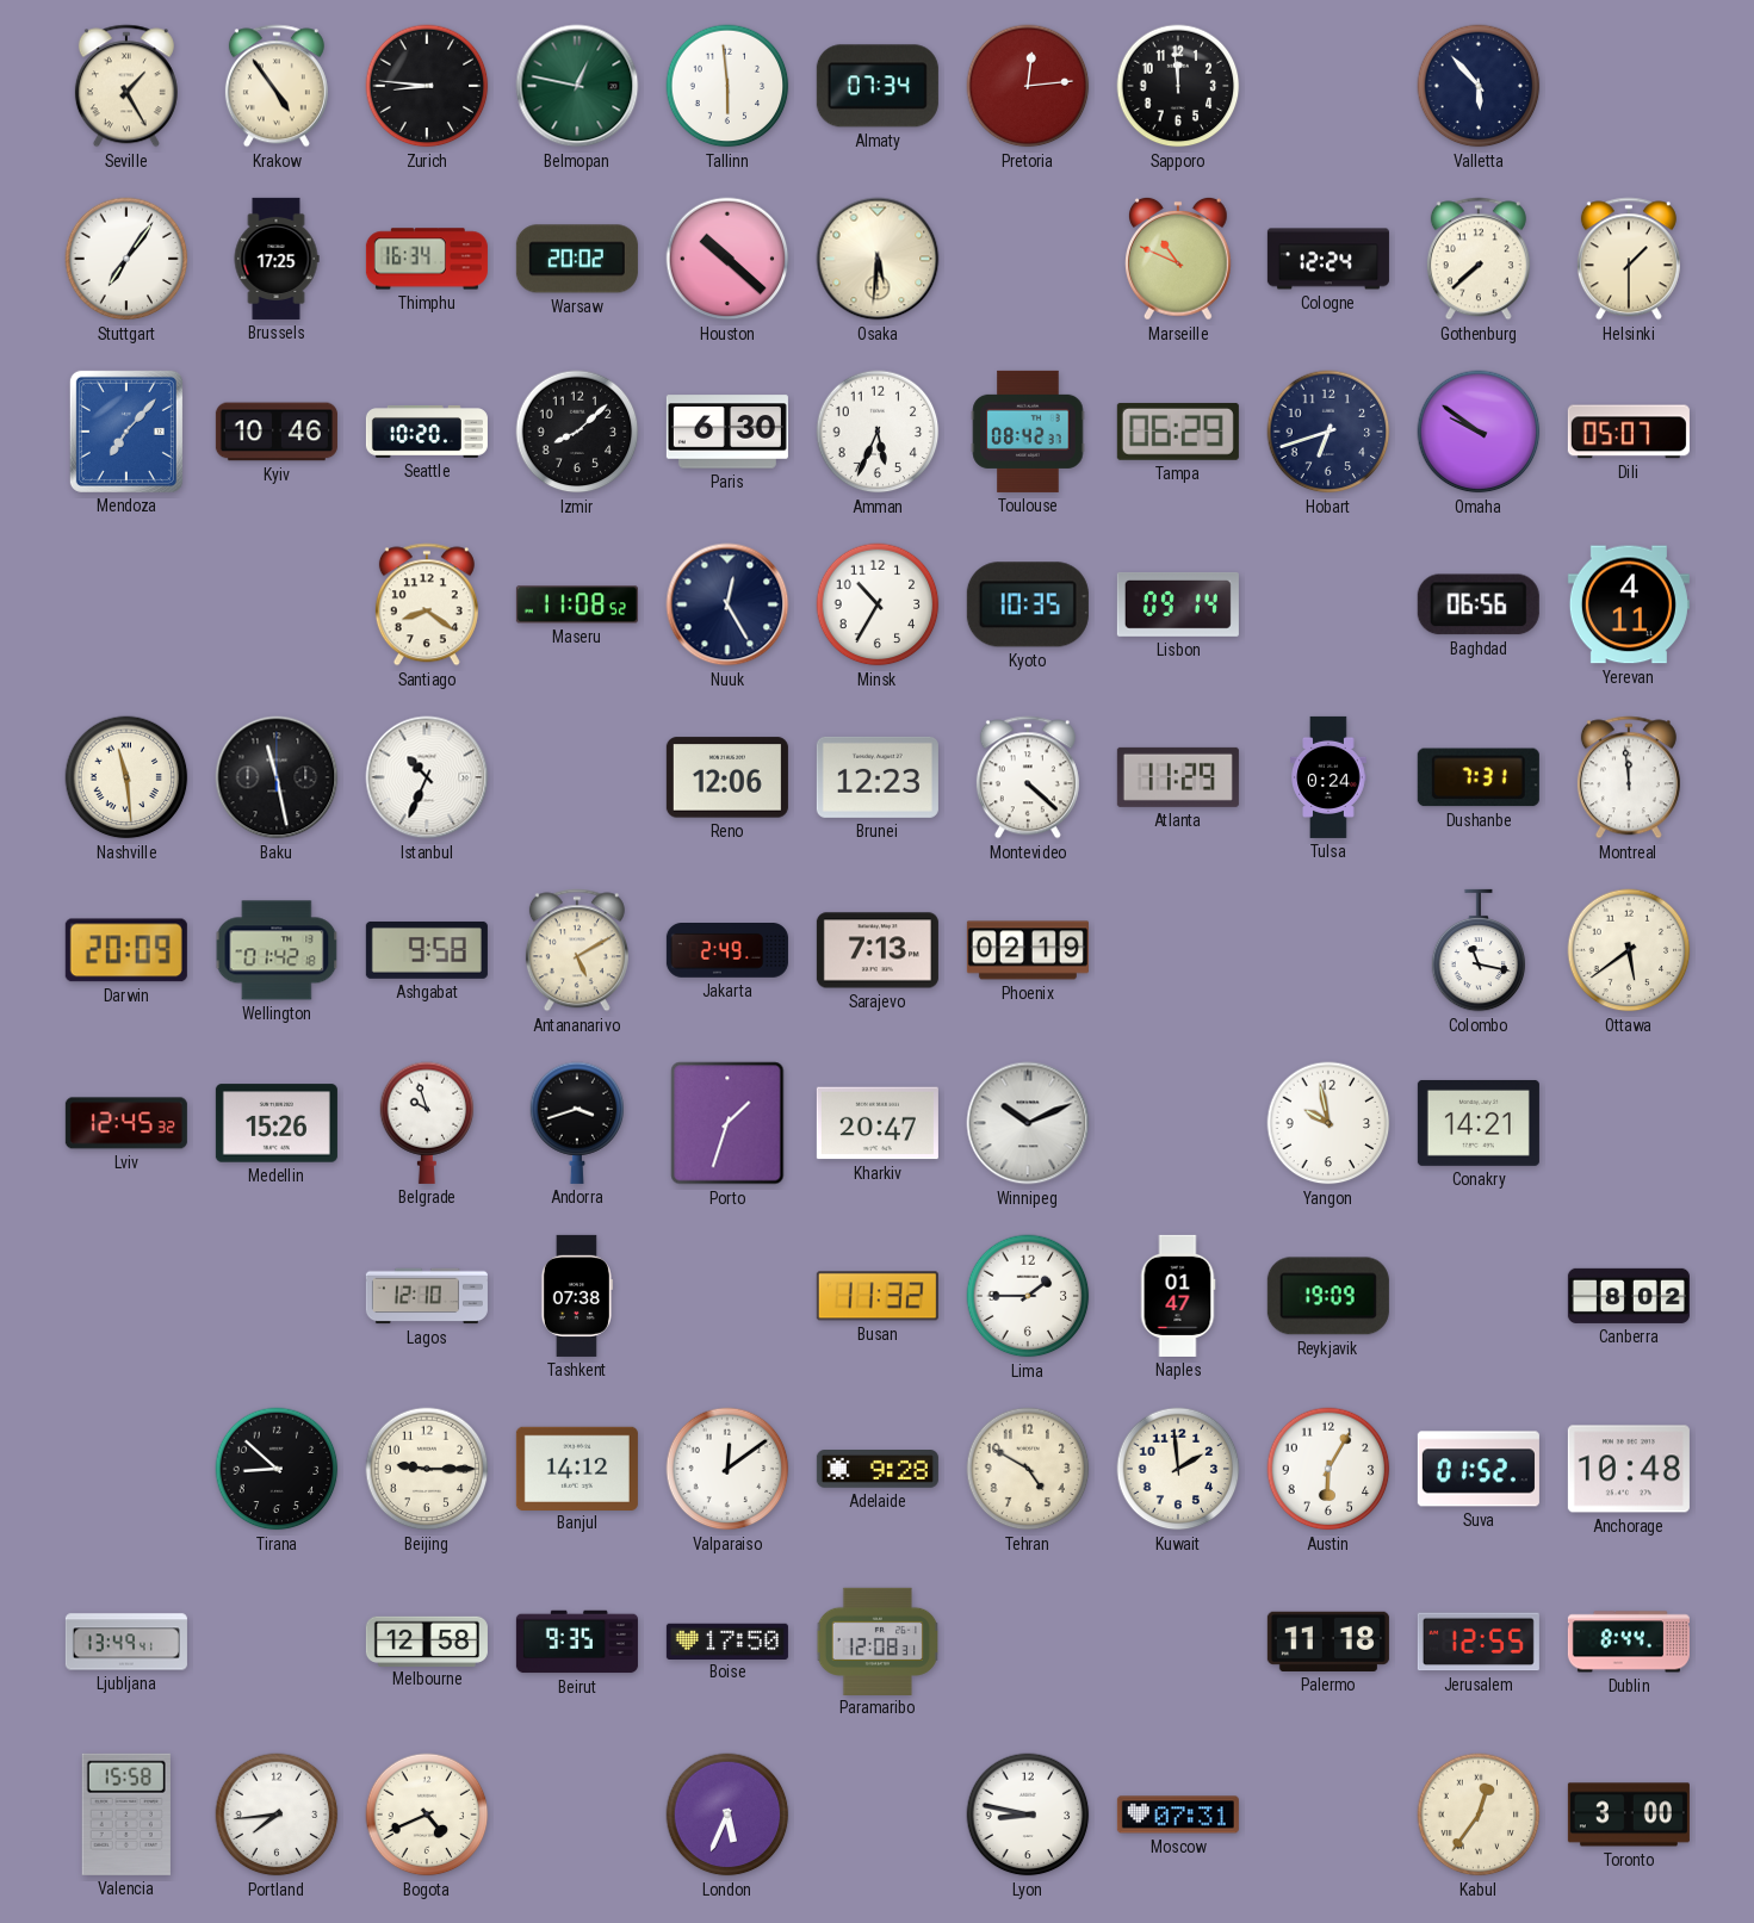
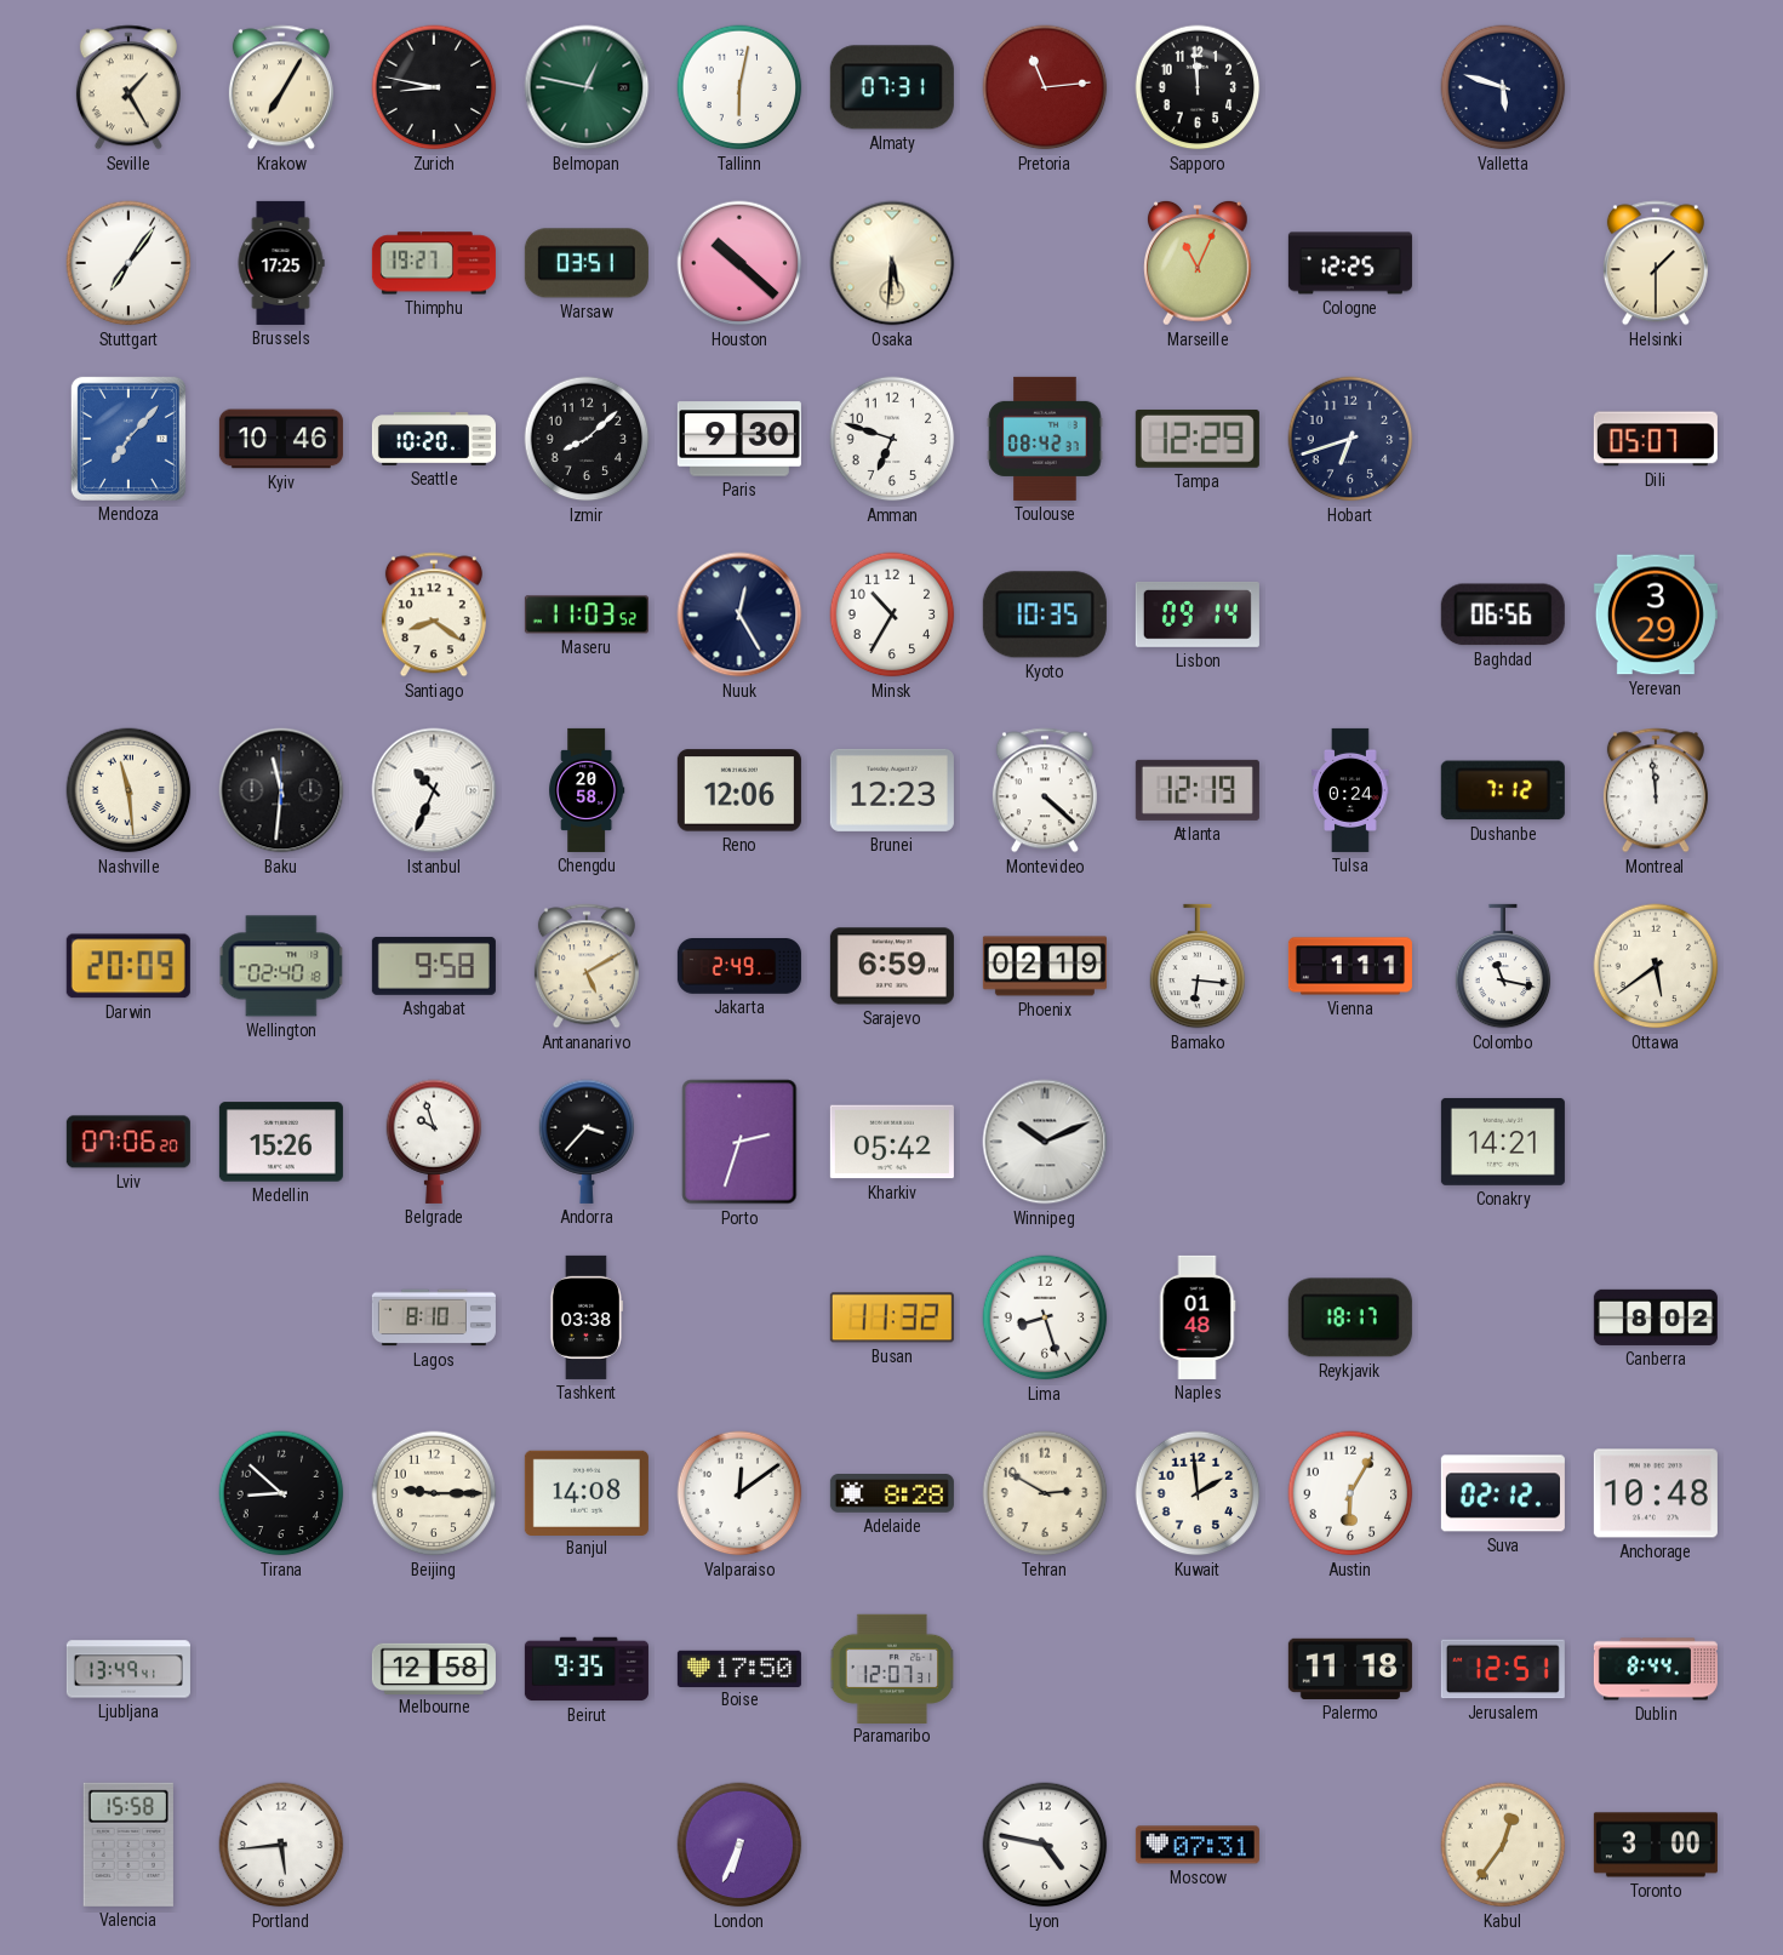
Krakow: 4:54 -> 7:05 (281, 87)
Zurich: 8:46 -> 8:47 (434, 87)
Tallinn: 5:59 -> 6:02 (739, 87)
Almaty: 07:34 -> 07:31 (892, 87)
Pretoria: 12:14 -> 11:14 (1045, 87)
Valletta: 5:53 -> 5:48 (1503, 87)
Thimphu: 16:34 -> 19:27 (434, 263)
Warsaw: 20:02 -> 03:51 (587, 263)
Marseille: 10:49 -> 11:04 (1199, 263)
Cologne: 12:24 -> 12:25 (1350, 263)
Gothenburg: 7:38 -> none (1479, 259)
Paris: 6:30 -> 9:30 (739, 439)
Amman: 5:34 -> 6:48 (892, 439)
Tampa: 06:29 -> 12:29 (1198, 439)
Omaha: 9:51 -> none (1479, 432)
Maseru: 11:08 -> 11:03 (587, 614)
Yerevan: 4:11 -> 3:29 (1656, 614)
Baku: 11:28 -> 11:31 (281, 790)
Chengdu: none -> 20:58 (587, 790)
Atlanta: 11:29 -> 12:19 (1198, 790)
Dushanbe: 7:31 -> 7:12 (1503, 790)
Wellington: 01:42 -> 02:40 (281, 966)
Sarajevo: 7:13 -> 6:59 (892, 966)
Bamako: none -> 6:16 (1198, 966)
Vienna: none -> 1:11 (1350, 966)
Lviv: 12:45 -> 07:06 (128, 1142)
Andorra: 3:42 -> 3:37 (587, 1142)
Porto: 1:33 -> 2:33 (739, 1142)
Kharkiv: 20:47 -> 05:42 (892, 1142)
Yangon: 9:58 -> none (1328, 1123)
Lagos: 12:10 -> 8:10 (434, 1317)
Tashkent: 07:38 -> 03:38 (585, 1317)
Lima: 1:45 -> 8:27 (1045, 1317)
Naples: 01:47 -> 01:48 (1198, 1317)
Reykjavik: 19:09 -> 18:17 (1350, 1317)
Banjul: 14:12 -> 14:08 (587, 1492)
Adelaide: 9:28 -> 8:28 (892, 1493)
Tehran: 4:50 -> 2:50 (1045, 1493)
Suva: 01:52 -> 02:12 (1503, 1493)
Paramaribo: 12:08 -> 12:07 (891, 1668)
Jerusalem: 12:55 -> 12:51 (1503, 1669)
Portland: 7:44 -> 5:44 (281, 1845)
Bogota: 4:41 -> none (427, 1815)
London: 5:34 -> 6:34 (739, 1845)
Lyon: 8:47 -> 4:47 (1045, 1845)
